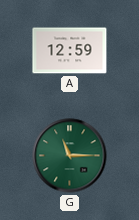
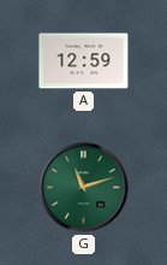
G: 11:15 -> 11:12 (84, 188)
